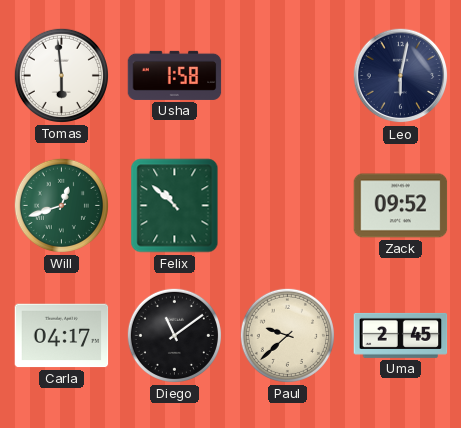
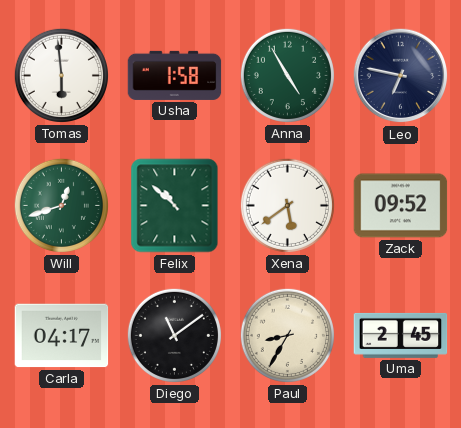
Anna: none -> 4:55 (287, 75)
Leo: 6:02 -> 6:47 (401, 76)
Xena: none -> 5:39 (287, 205)
Paul: 9:38 -> 8:35 (287, 335)
